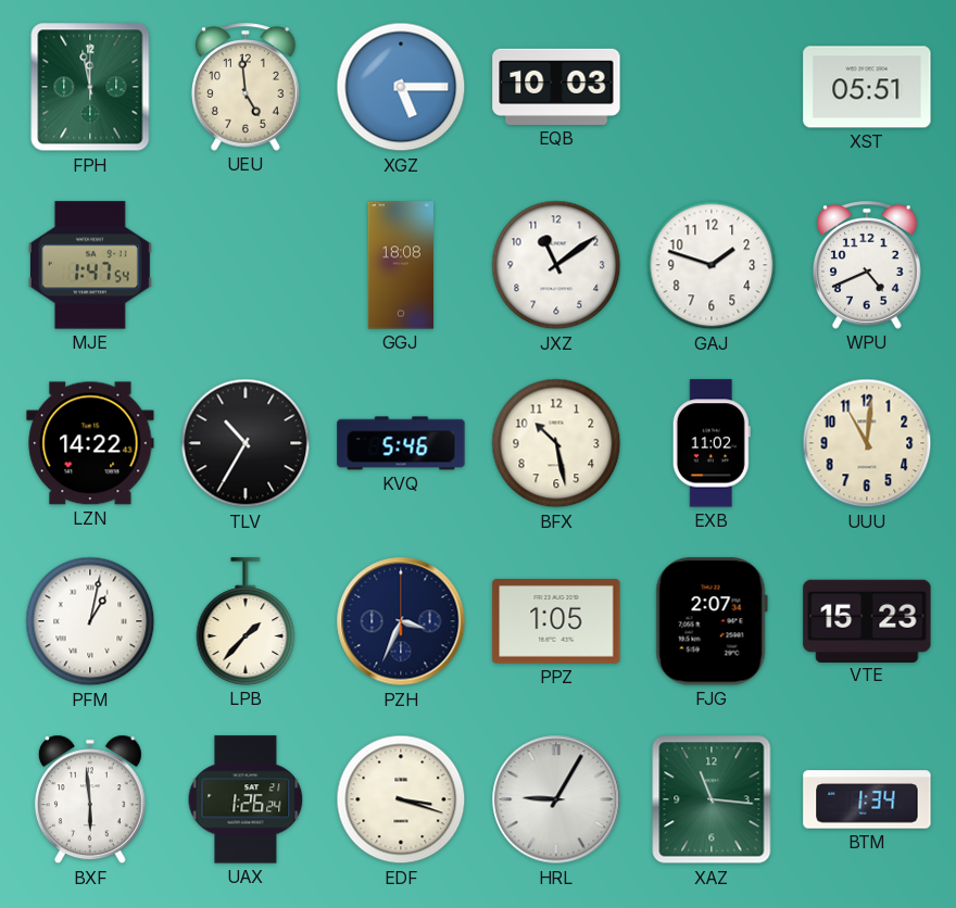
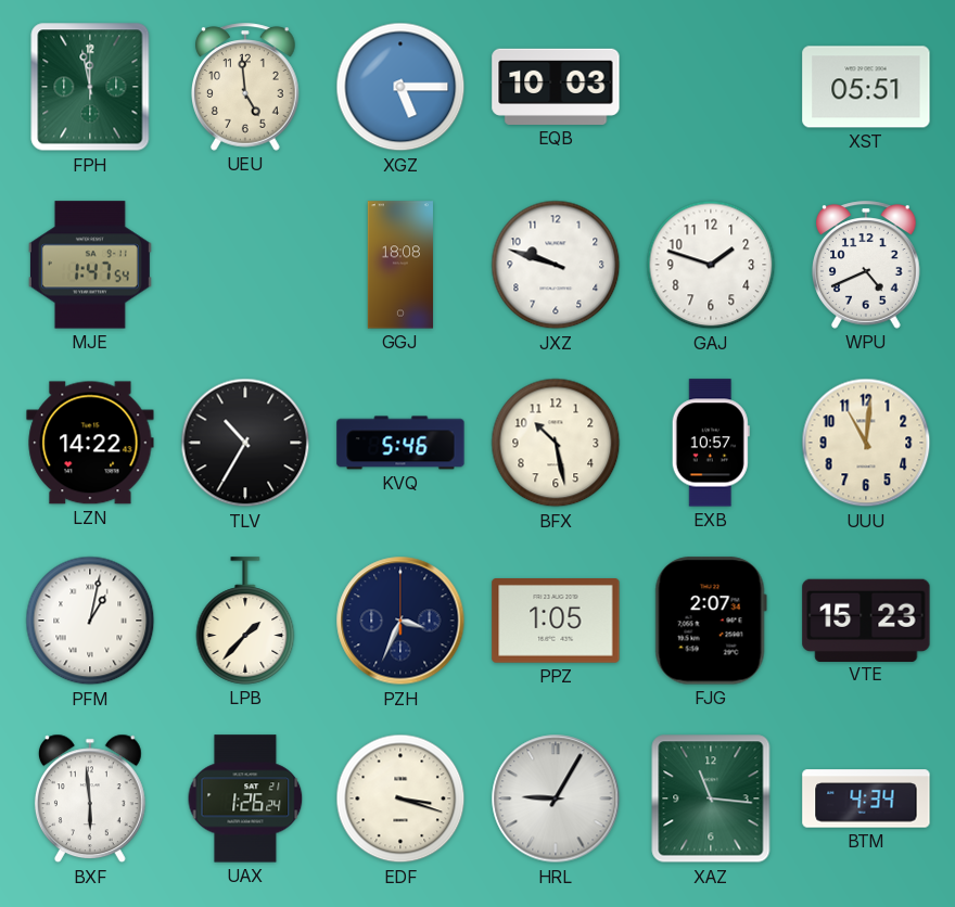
JXZ: 11:09 -> 9:48 (556, 265)
EXB: 11:02 -> 10:57 (711, 443)
BTM: 1:34 -> 4:34 (866, 799)
